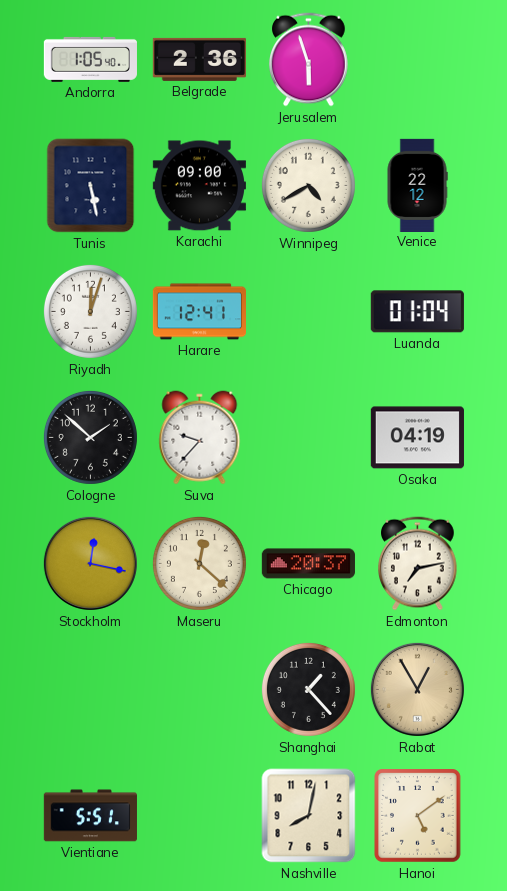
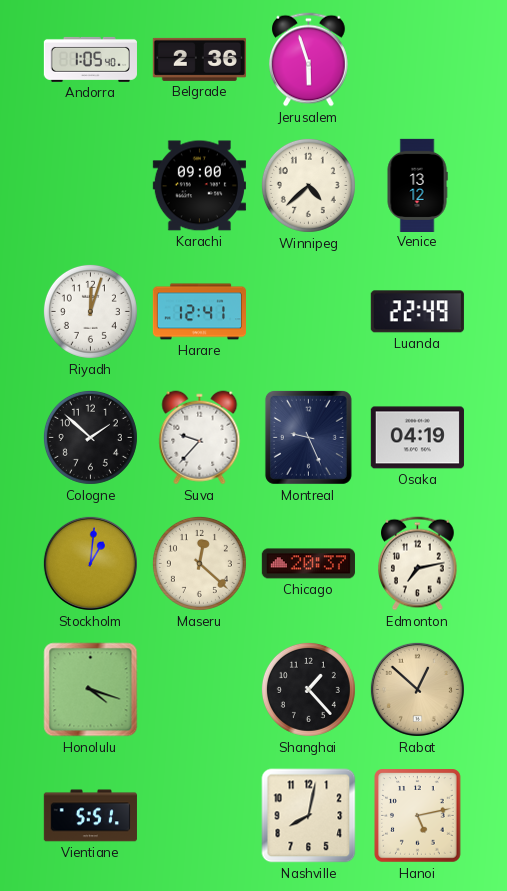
Tunis: 5:28 -> none (91, 186)
Winnipeg: 4:40 -> 4:38 (308, 185)
Venice: 22:12 -> 13:12 (417, 185)
Luanda: 01:04 -> 22:49 (417, 312)
Montreal: none -> 9:26 (308, 437)
Stockholm: 12:17 -> 1:01 (90, 563)
Honolulu: none -> 4:18 (91, 690)
Rabat: 12:55 -> 12:52 (417, 689)
Hanoi: 5:09 -> 5:13 (418, 816)
